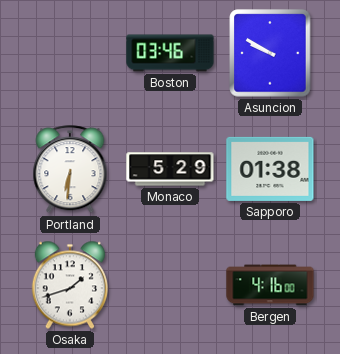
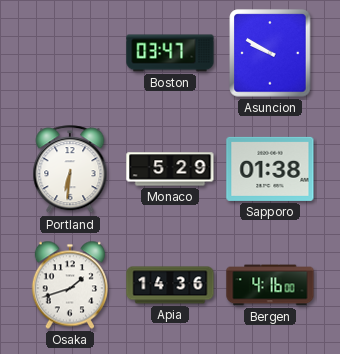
Boston: 03:46 -> 03:47 (170, 53)
Apia: none -> 14:36 (170, 285)
